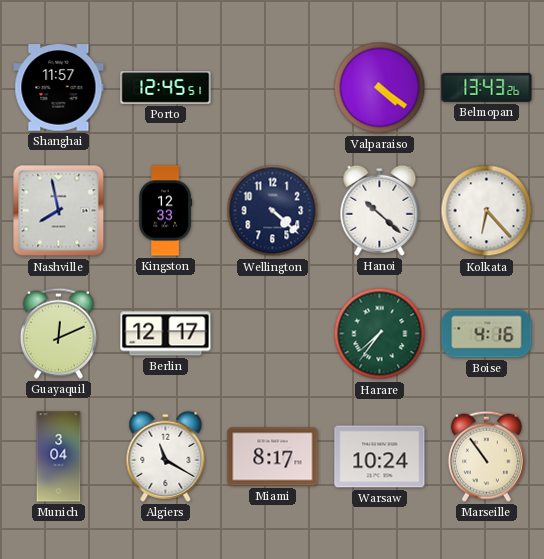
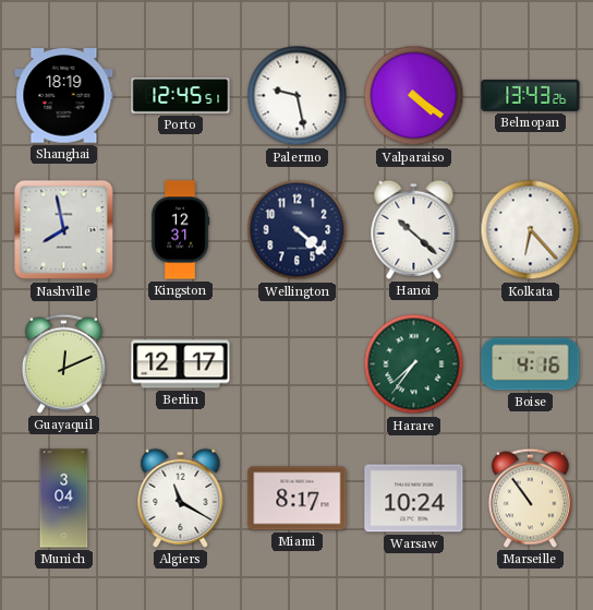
Shanghai: 11:57 -> 18:19 (64, 96)
Palermo: none -> 9:28 (298, 96)
Kingston: 12:33 -> 12:31 (180, 230)
